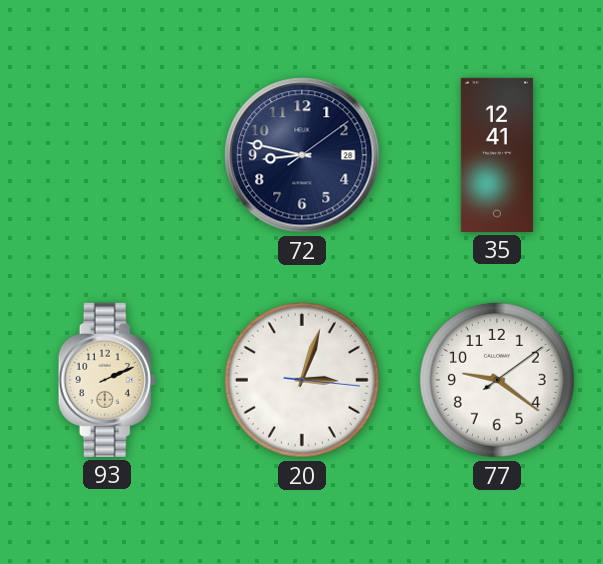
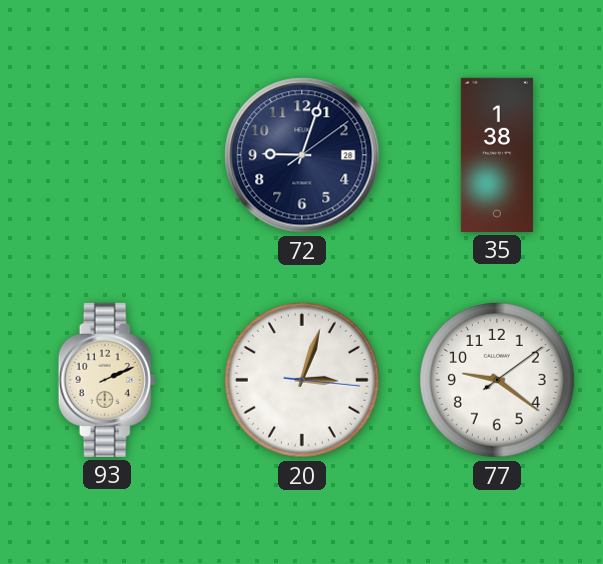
72: 8:47 -> 9:03 (302, 155)
35: 12:41 -> 1:38 (497, 155)
